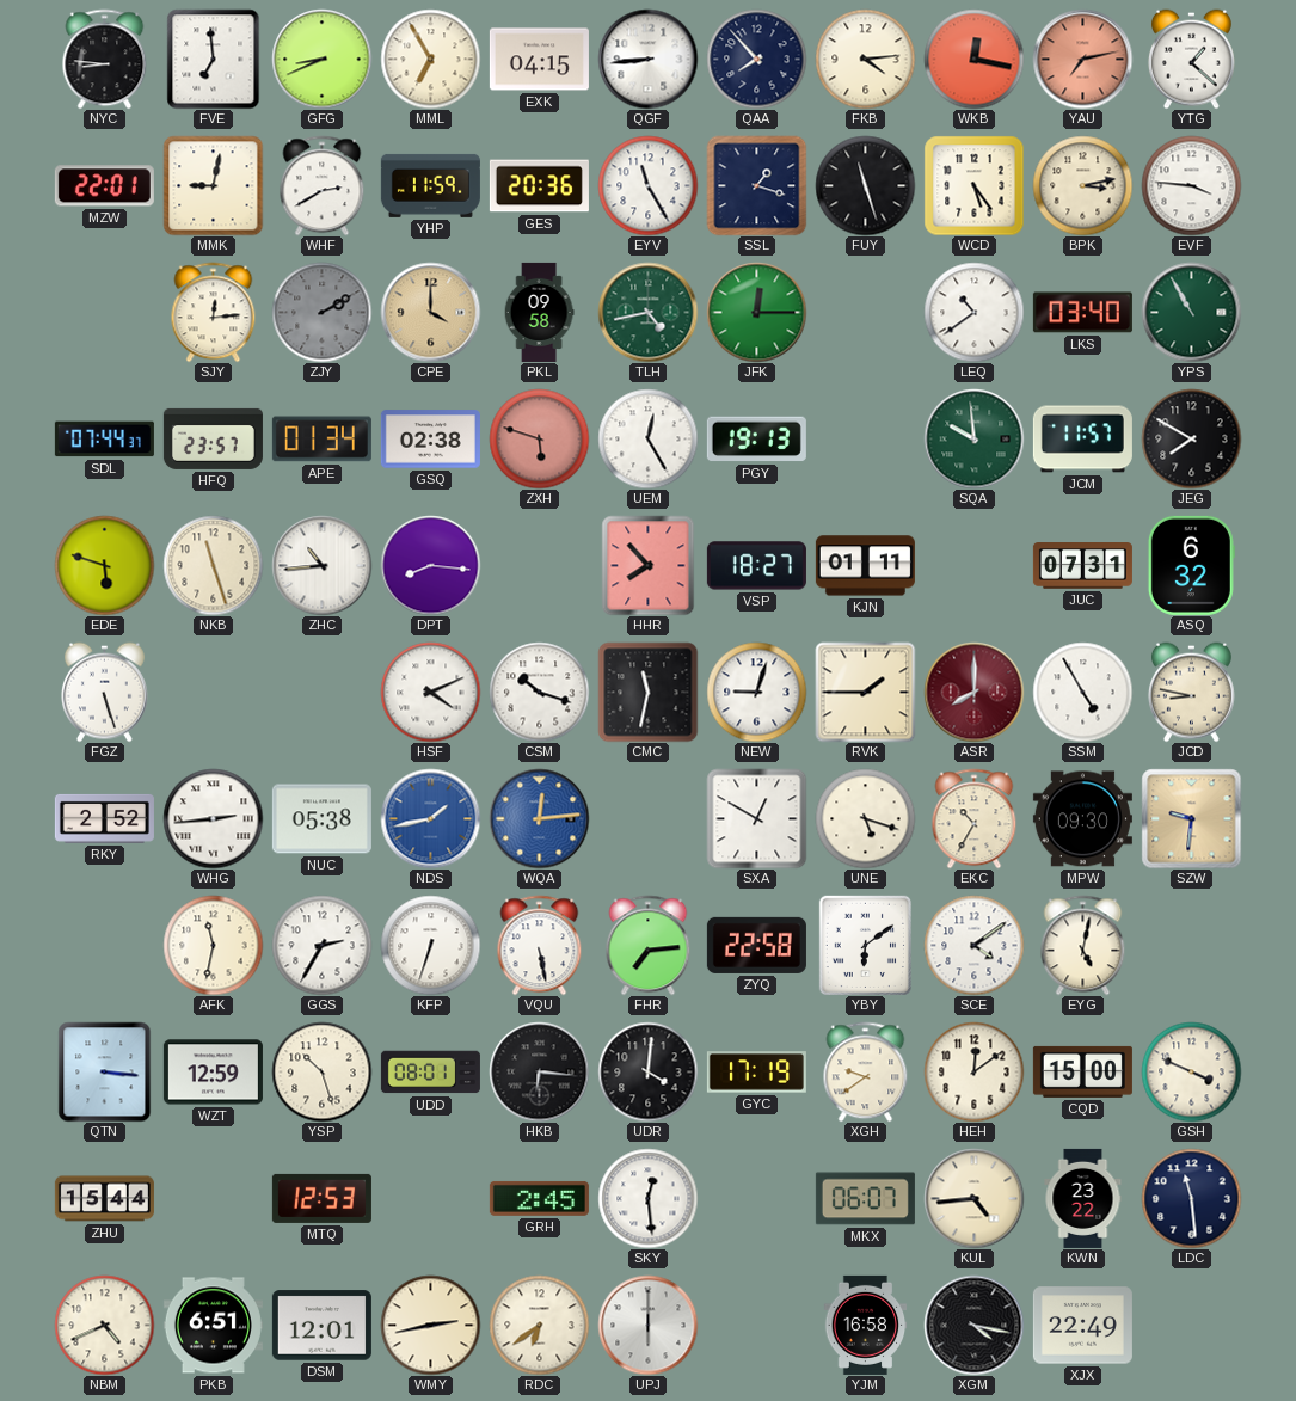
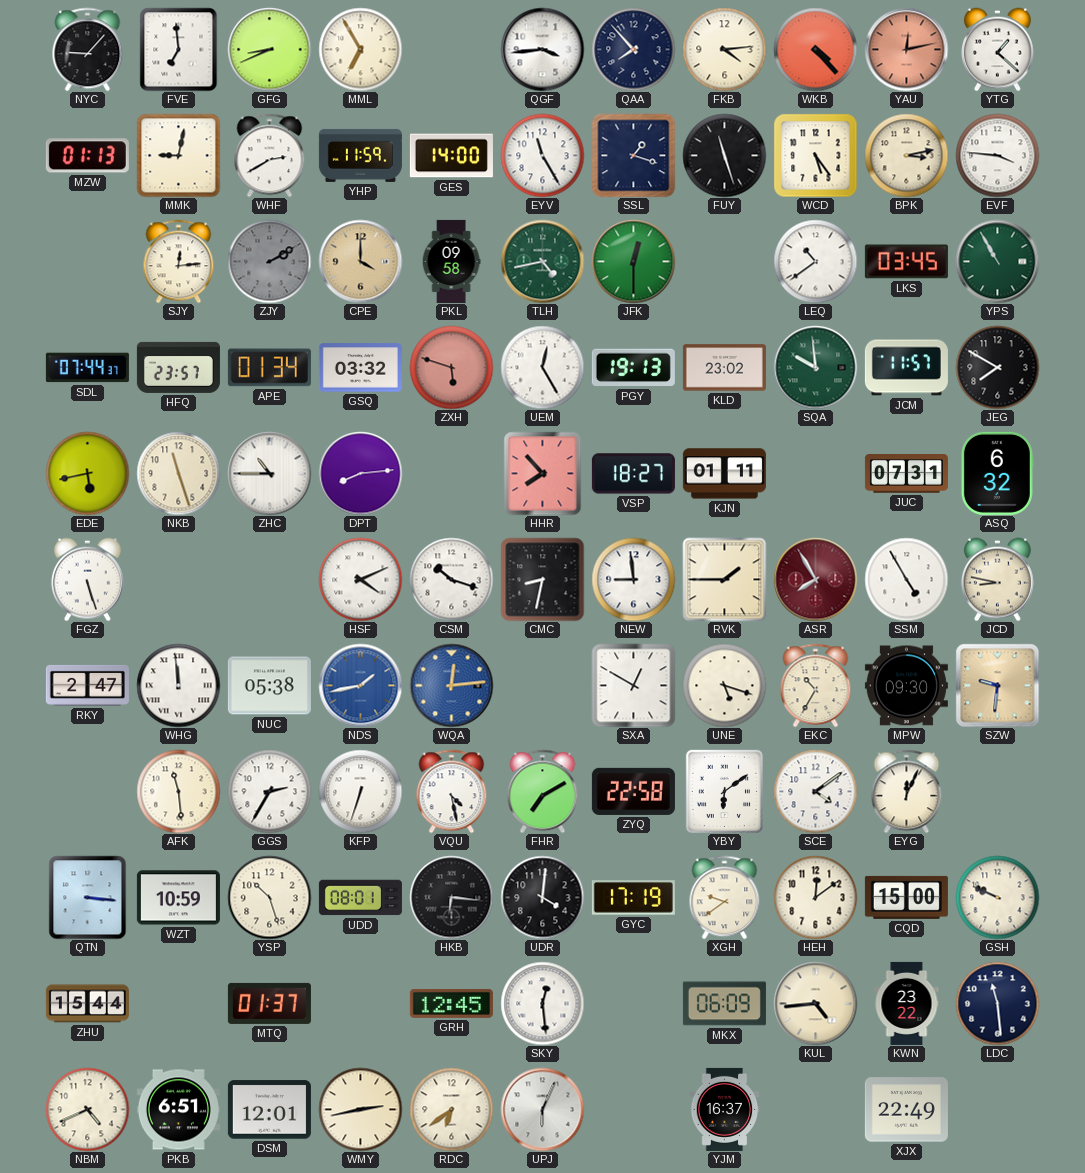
NYC: 8:46 -> 9:07 (88, 49)
EXK: 04:15 -> none (539, 60)
QGF: 8:44 -> 3:44 (542, 49)
WKB: 12:17 -> 4:23 (815, 49)
YAU: 7:13 -> 12:13 (906, 49)
MZW: 22:01 -> 01:13 (87, 156)
GES: 20:36 -> 14:00 (451, 156)
JFK: 12:15 -> 12:30 (633, 261)
LKS: 03:40 -> 03:45 (906, 262)
GSQ: 02:38 -> 03:32 (360, 368)
KLD: none -> 23:02 (724, 368)
EDE: 5:48 -> 5:43 (87, 473)
ZHC: 10:44 -> 10:45 (269, 473)
DPT: 8:16 -> 8:14 (360, 473)
CMC: 11:32 -> 8:32 (542, 579)
NEW: 9:03 -> 8:59 (633, 579)
ASR: 8:00 -> 7:55 (815, 579)
RKY: 2:52 -> 2:47 (87, 685)
WHG: 2:44 -> 11:59 (178, 685)
AFK: 11:32 -> 11:29 (178, 791)
VQU: 5:28 -> 4:28 (452, 791)
FHR: 7:14 -> 7:10 (543, 791)
EYG: 5:02 -> 12:04 (907, 791)
WZT: 12:59 -> 10:59 (178, 898)
GSH: 3:49 -> 9:49 (997, 897)
MTQ: 12:53 -> 01:37 (269, 1003)
GRH: 2:45 -> 12:45 (451, 1003)
MKX: 06:07 -> 06:09 (724, 1004)
UPJ: 6:00 -> 6:04 (542, 1109)
YJM: 16:58 -> 16:37 (725, 1109)
XGM: 4:17 -> none (973, 1325)
